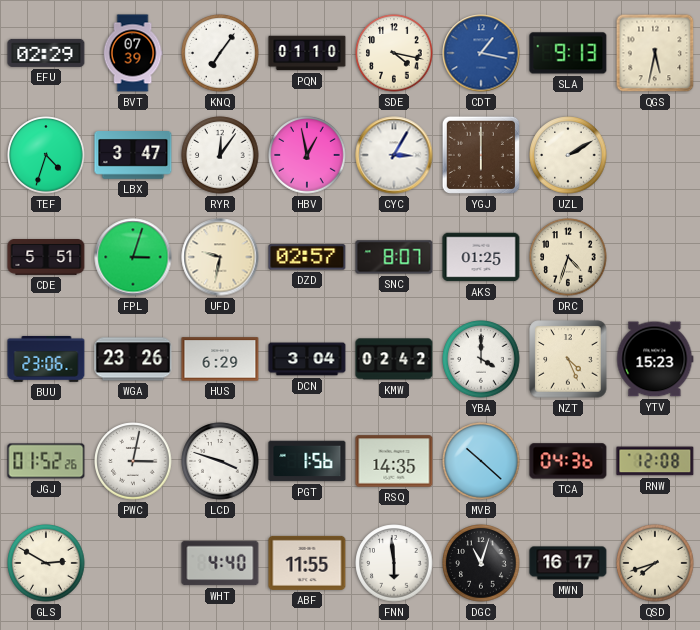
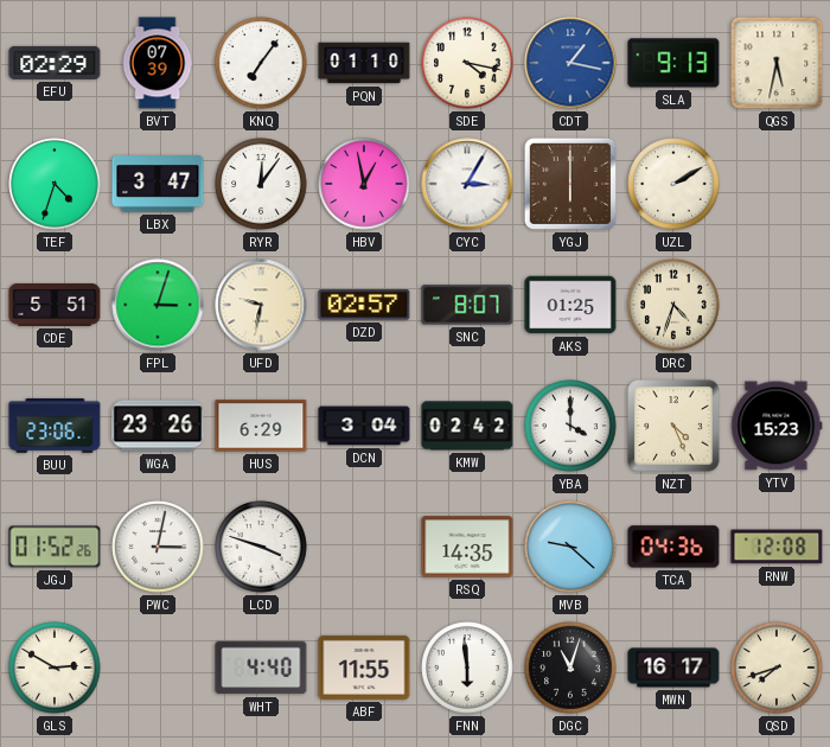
PGT: 1:56 -> none (307, 461)
MVB: 10:22 -> 9:22 (570, 547)
